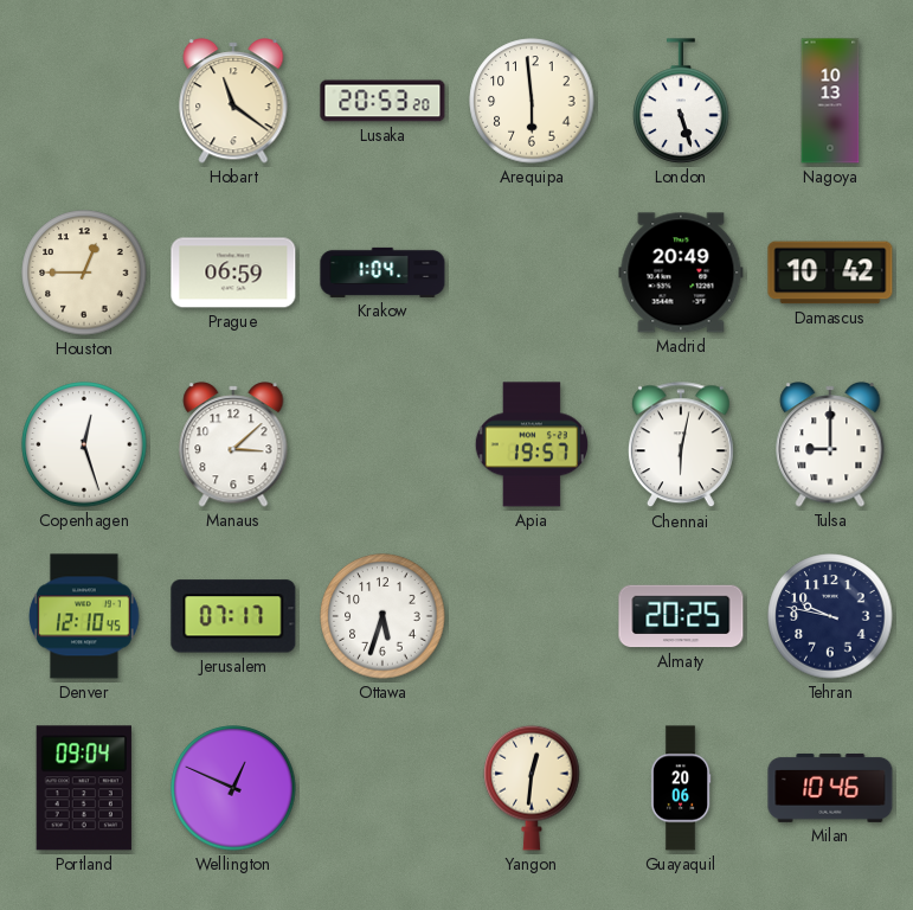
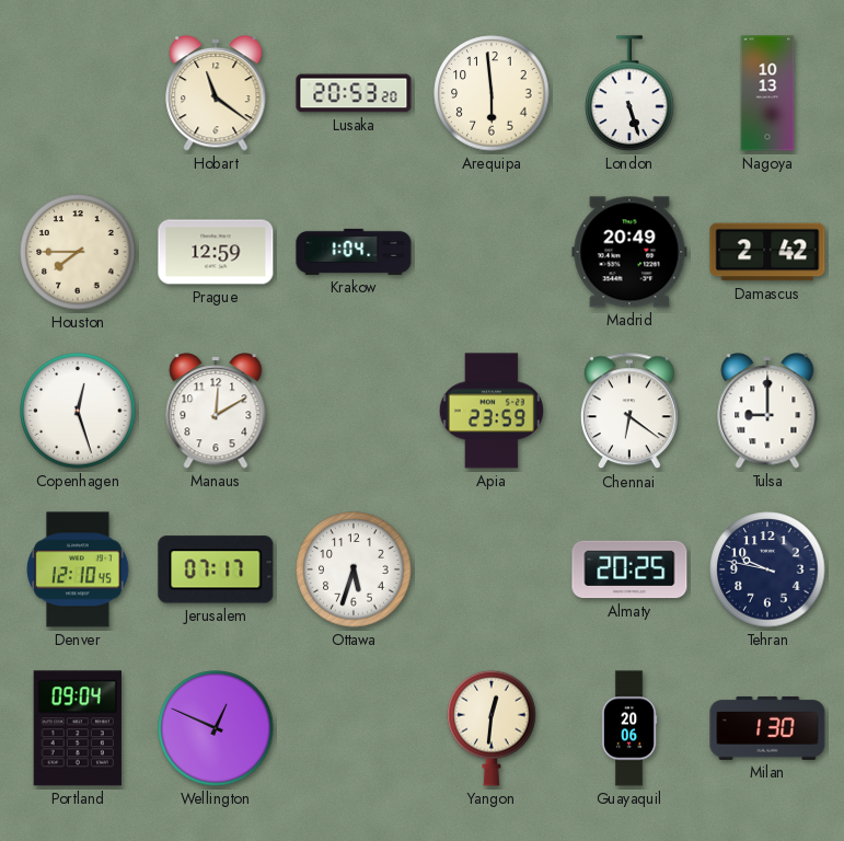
Houston: 12:45 -> 7:45 (78, 252)
Prague: 06:59 -> 12:59 (216, 252)
Damascus: 10:42 -> 2:42 (767, 252)
Manaus: 3:08 -> 12:10 (216, 411)
Apia: 19:57 -> 23:59 (492, 411)
Chennai: 6:02 -> 6:21 (629, 412)
Milan: 10:46 -> 1:30 (767, 728)
